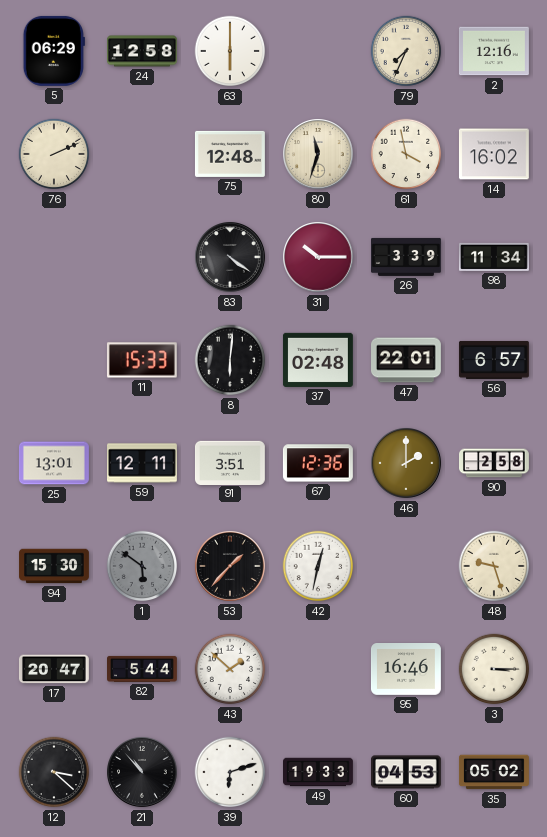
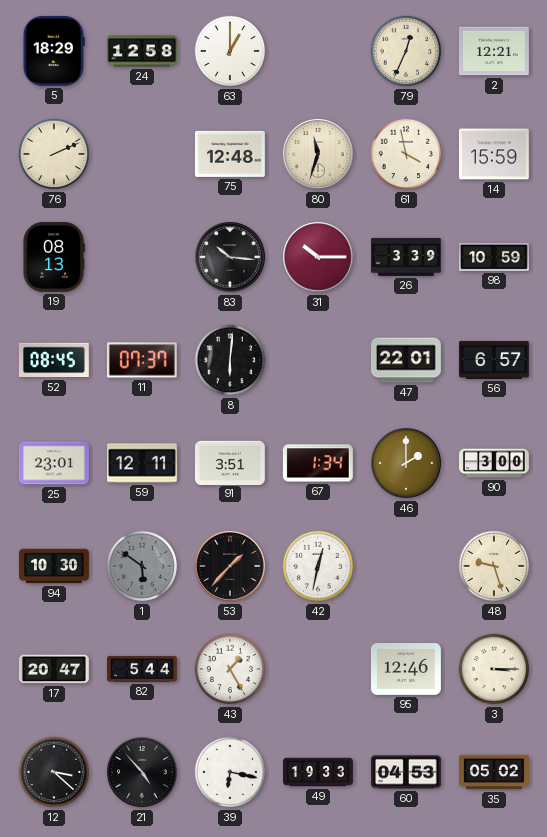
5: 06:29 -> 18:29 (54, 51)
63: 6:00 -> 1:00 (230, 51)
79: 7:34 -> 12:34 (406, 51)
2: 12:16 -> 12:21 (494, 51)
14: 16:02 -> 15:59 (494, 154)
19: none -> 08:13 (54, 257)
83: 4:21 -> 10:16 (230, 257)
98: 11:34 -> 10:59 (494, 257)
52: none -> 08:45 (54, 360)
11: 15:33 -> 07:37 (142, 360)
37: 02:48 -> none (318, 360)
25: 13:01 -> 23:01 (54, 463)
67: 12:36 -> 1:34 (318, 463)
90: 2:58 -> 3:00 (495, 463)
94: 15:30 -> 10:30 (55, 566)
43: 1:52 -> 1:25 (230, 669)
95: 16:46 -> 12:46 (406, 670)
21: 10:53 -> 4:53 (142, 772)
39: 6:12 -> 6:17 (230, 772)
